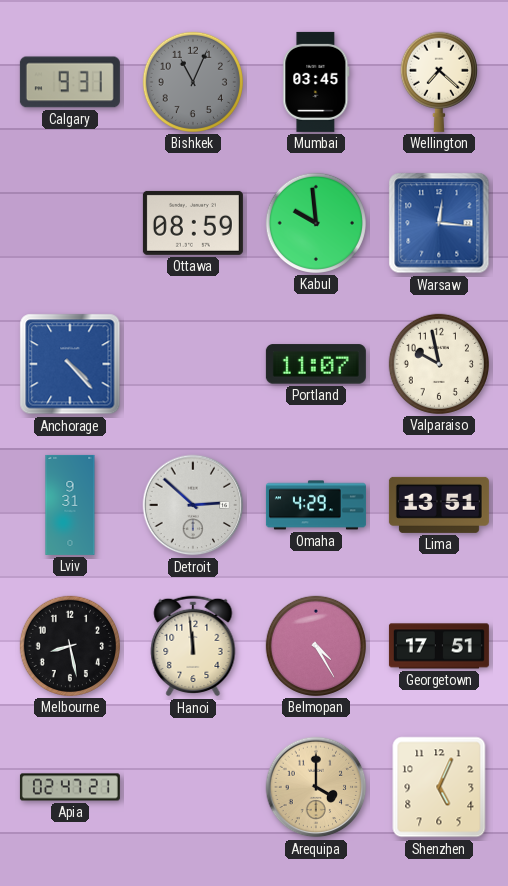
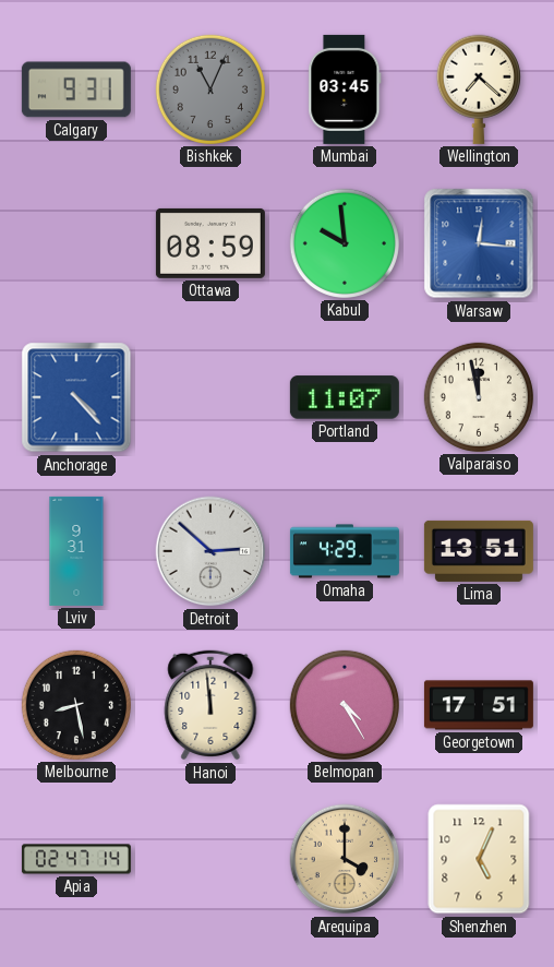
Valparaiso: 9:58 -> 11:58 (479, 397)
Apia: 02:47:21 -> 02:47:14 (76, 859)
